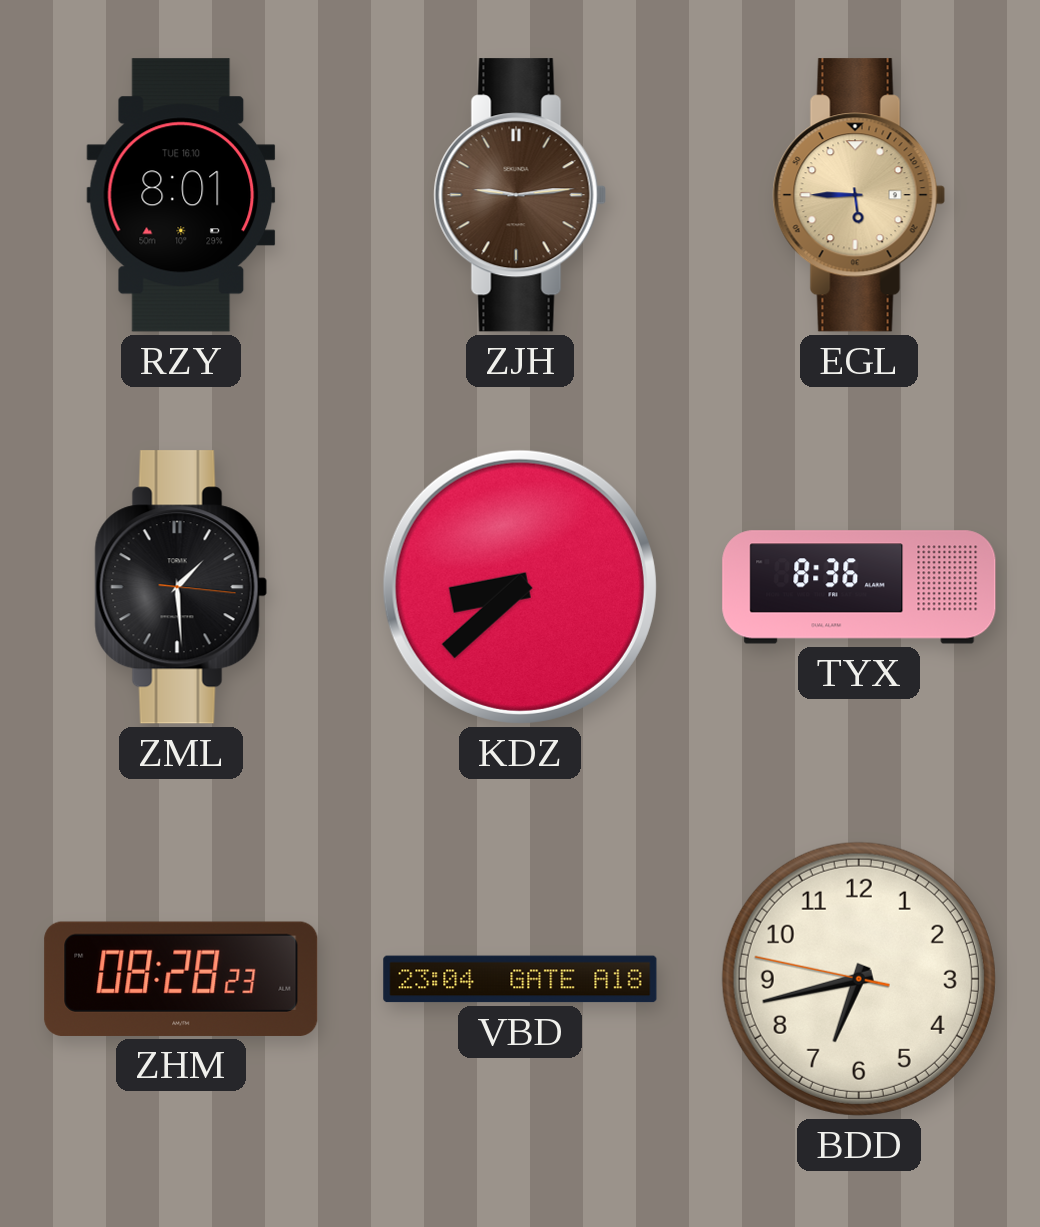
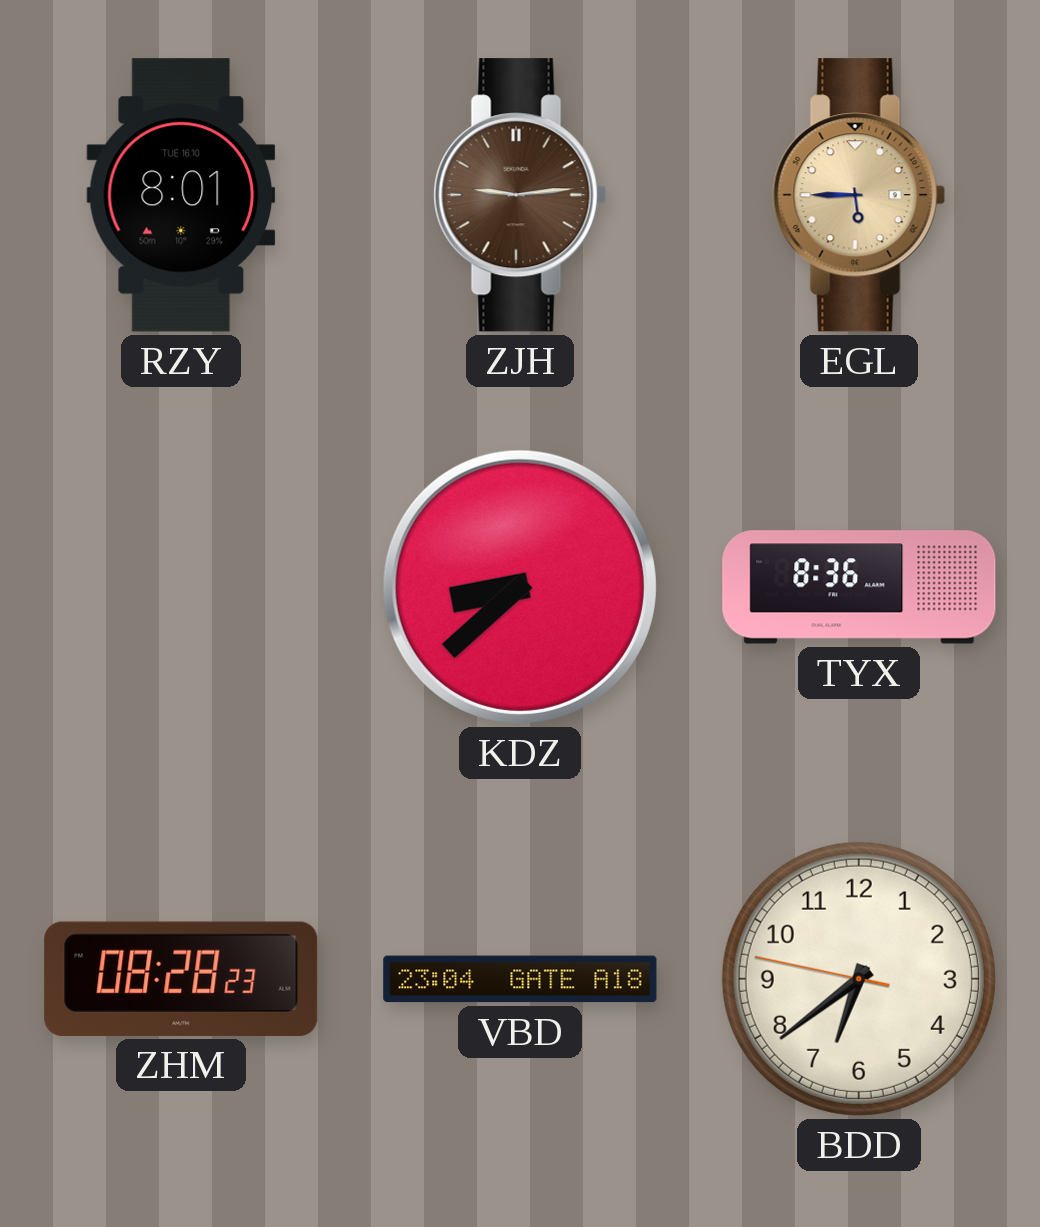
ZML: 1:29 -> none (181, 587)
BDD: 6:42 -> 6:38 (859, 979)
